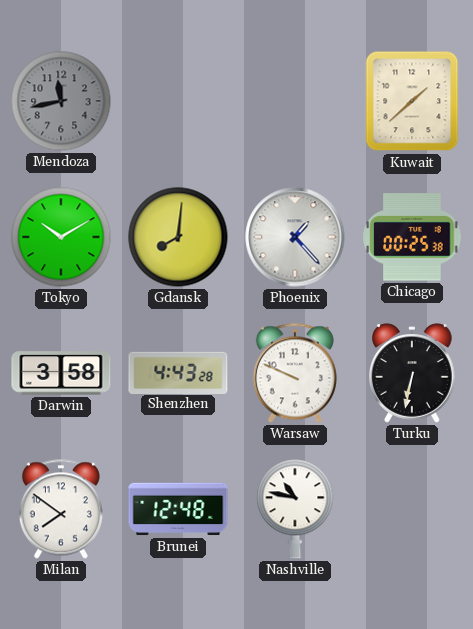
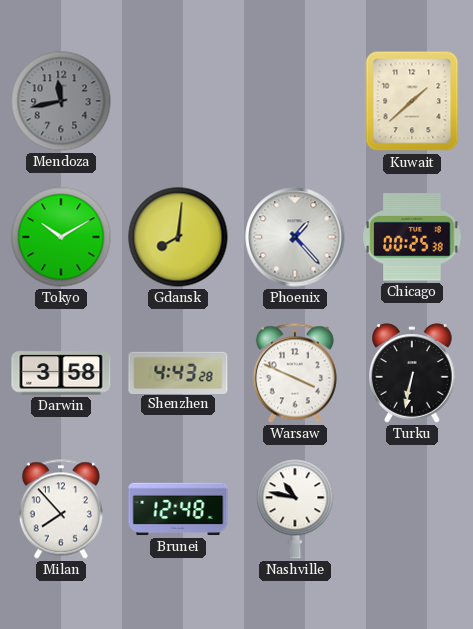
Warsaw: 9:49 -> 3:49 (295, 373)
Milan: 7:51 -> 7:53 (61, 509)
